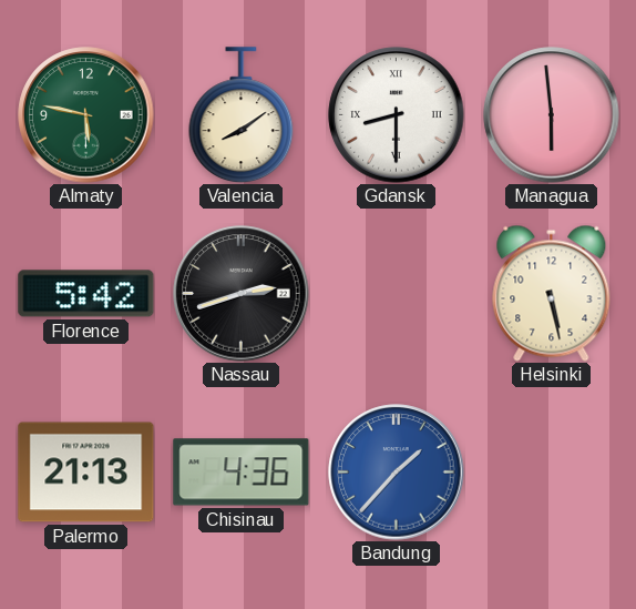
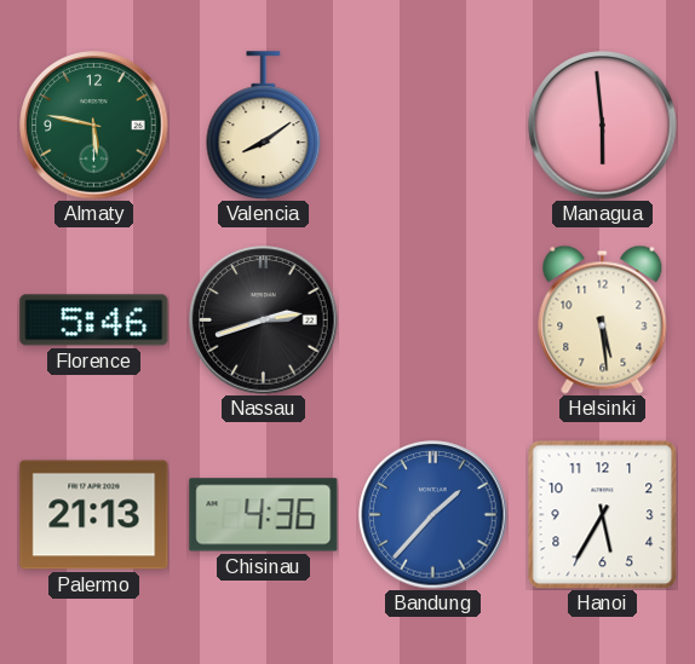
Gdansk: 8:30 -> none (397, 115)
Florence: 5:42 -> 5:46 (94, 321)
Helsinki: 5:28 -> 5:29 (603, 319)
Hanoi: none -> 5:35 (602, 514)
